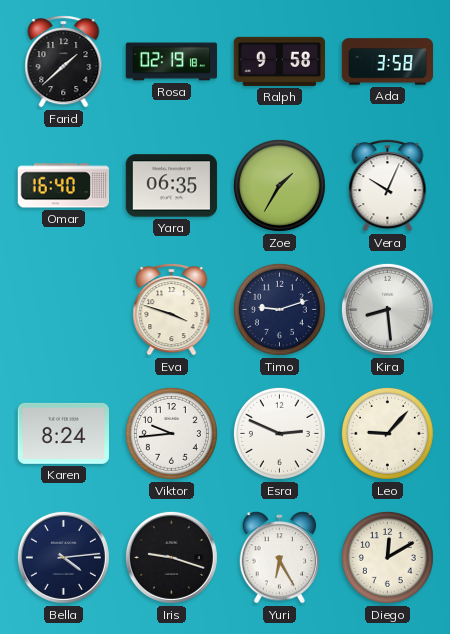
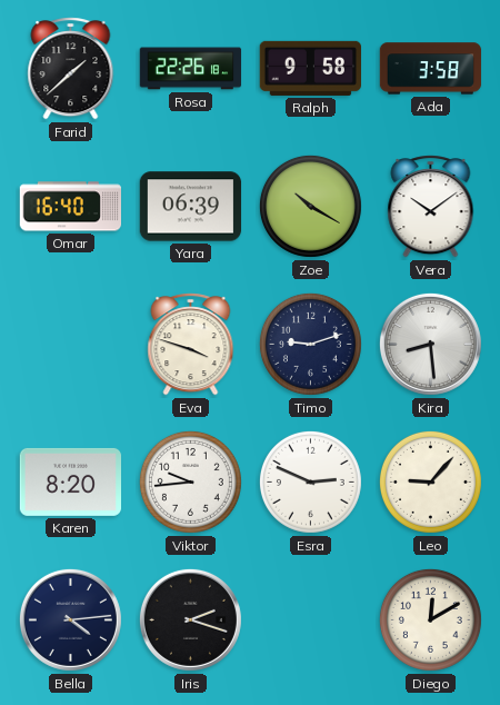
Rosa: 02:19 -> 22:26 (191, 69)
Yara: 06:35 -> 06:39 (191, 207)
Zoe: 1:35 -> 10:20 (310, 206)
Vera: 10:04 -> 10:09 (431, 207)
Karen: 8:24 -> 8:20 (71, 481)
Iris: 9:18 -> 2:18 (190, 619)
Yuri: 6:25 -> none (280, 558)
